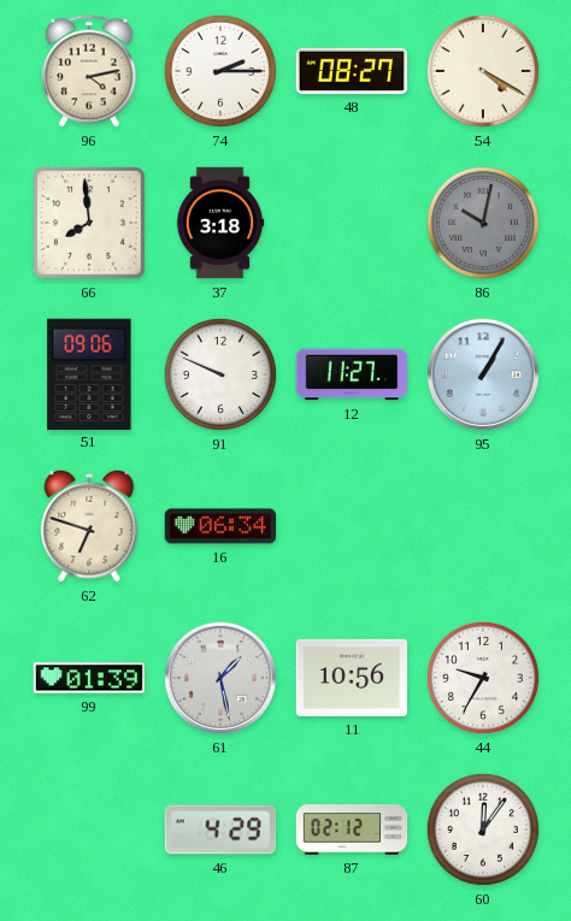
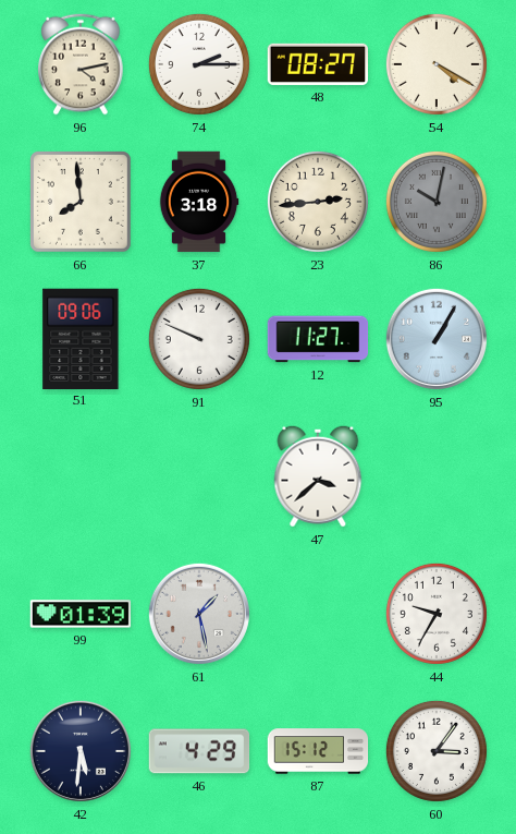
23: none -> 2:44 (318, 202)
62: 6:48 -> none (89, 526)
16: 06:34 -> none (220, 526)
47: none -> 3:38 (318, 476)
11: 10:56 -> none (352, 678)
42: none -> 5:31 (81, 751)
87: 02:12 -> 15:12 (318, 751)
60: 12:06 -> 3:06 (437, 751)
